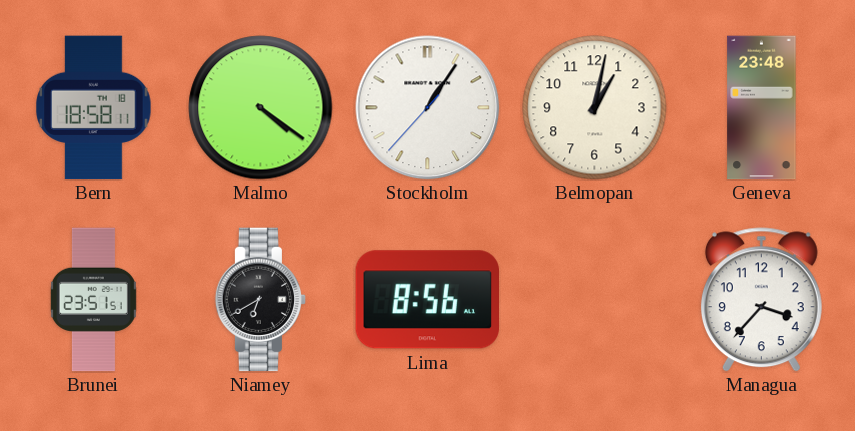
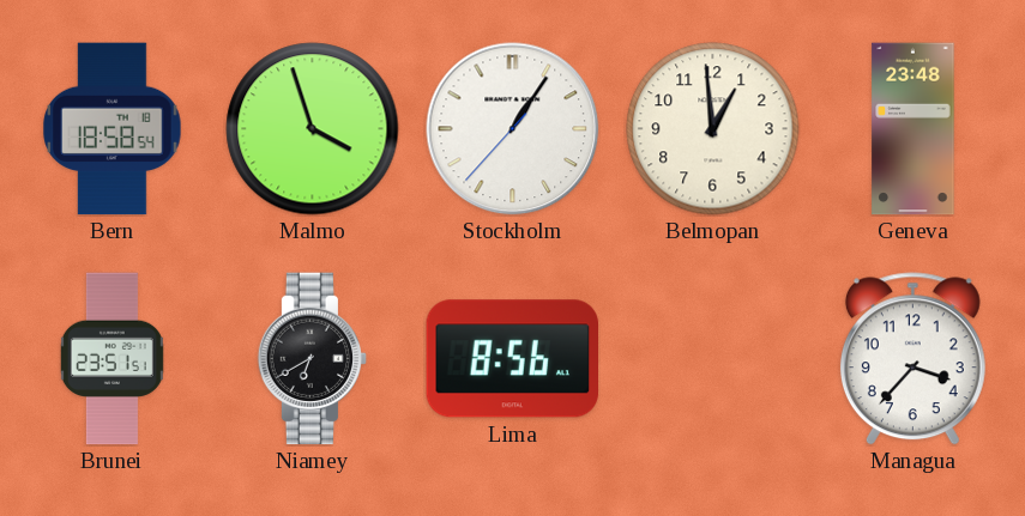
Bern: 18:58:11 -> 18:58:54 (113, 129)
Malmo: 4:21 -> 3:57 (313, 129)
Belmopan: 1:02 -> 12:59 (713, 129)
